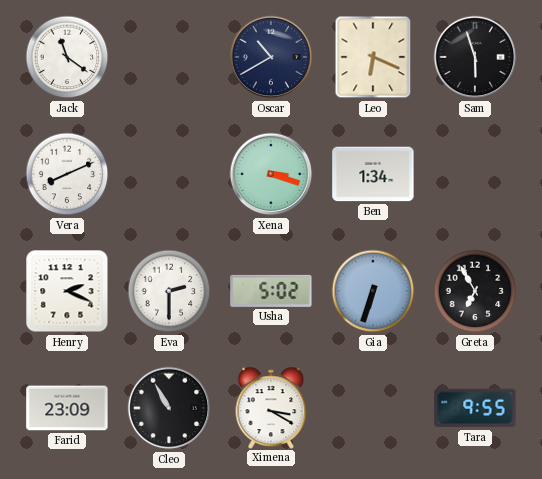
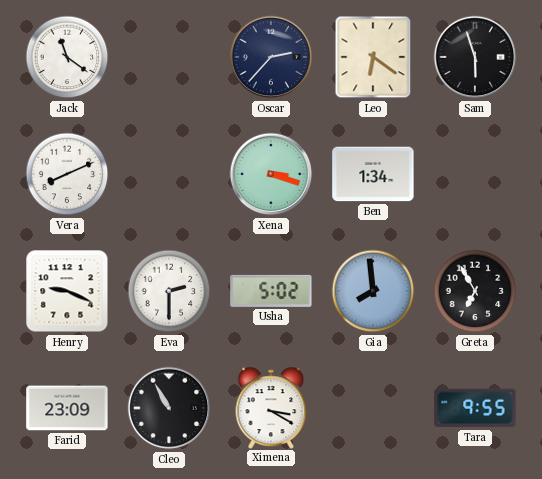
Oscar: 10:40 -> 2:37 (271, 57)
Leo: 6:19 -> 6:21 (373, 57)
Henry: 2:19 -> 9:19 (67, 291)
Gia: 6:33 -> 7:59 (373, 291)
